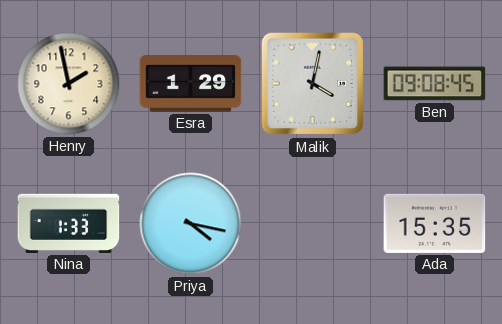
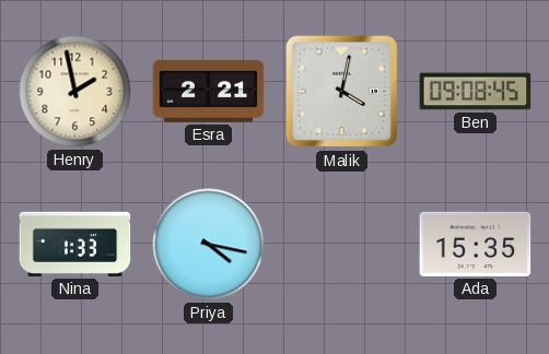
Esra: 1:29 -> 2:21 (209, 92)
